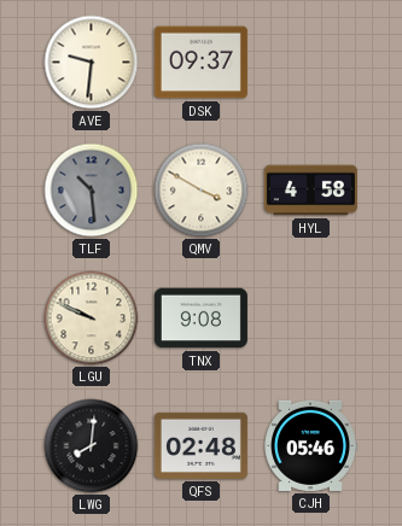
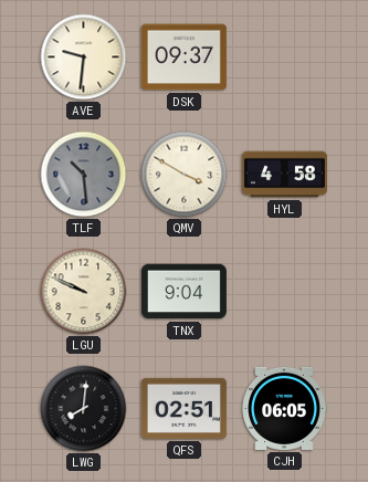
TNX: 9:08 -> 9:04 (183, 292)
QFS: 02:48 -> 02:51 (183, 408)
CJH: 05:46 -> 06:05 (284, 408)
